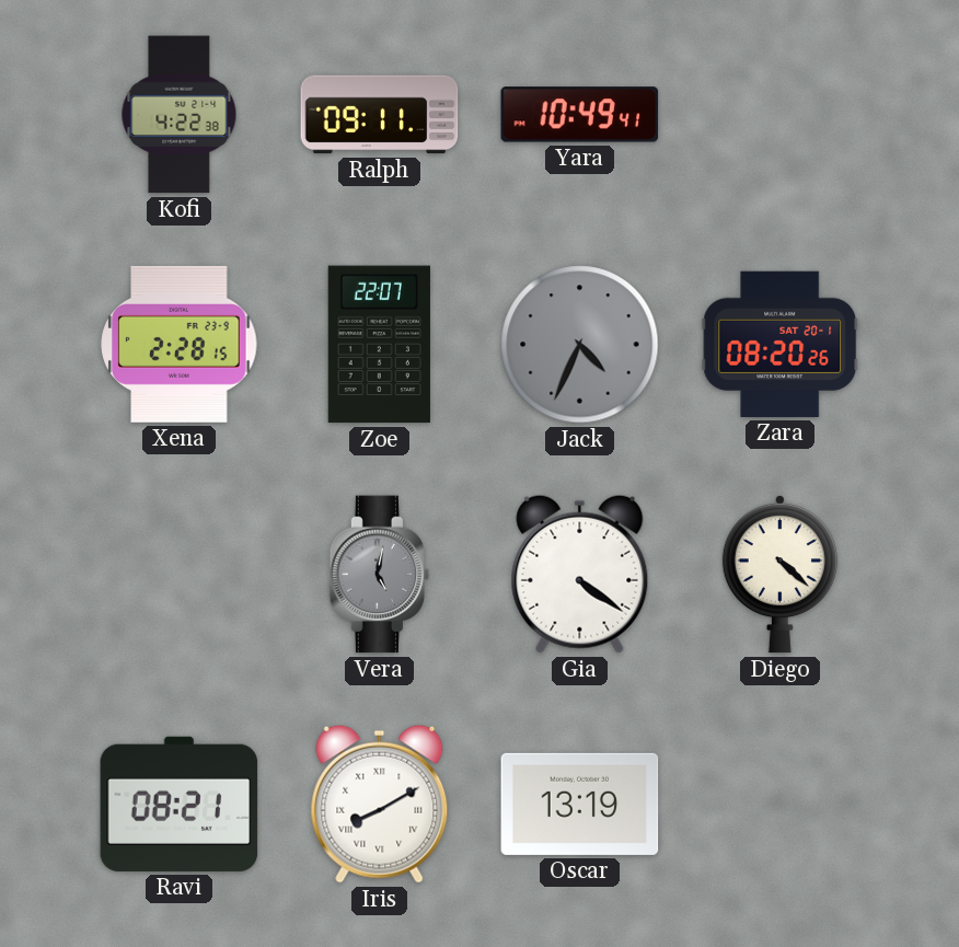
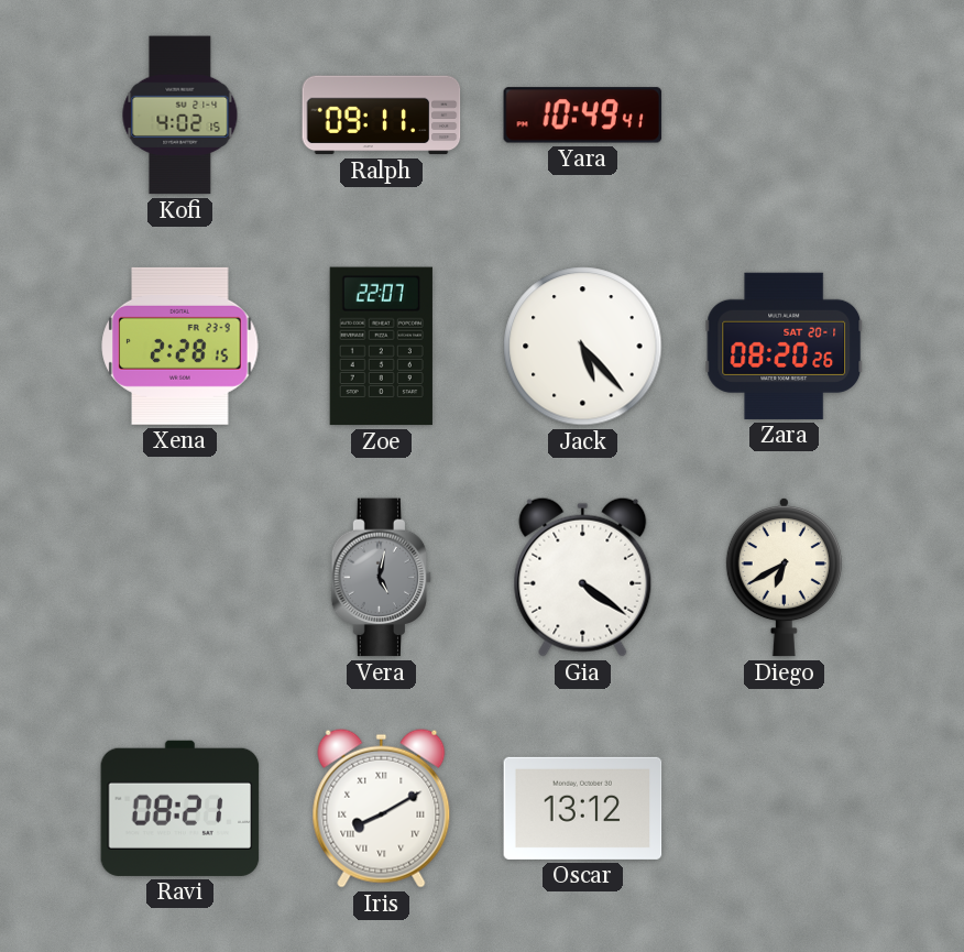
Kofi: 4:22 -> 4:02 (180, 116)
Jack: 4:34 -> 5:23 (583, 347)
Jack dial: grey -> white (583, 347)
Diego: 4:22 -> 6:40 (784, 577)
Oscar: 13:19 -> 13:12 (583, 808)
